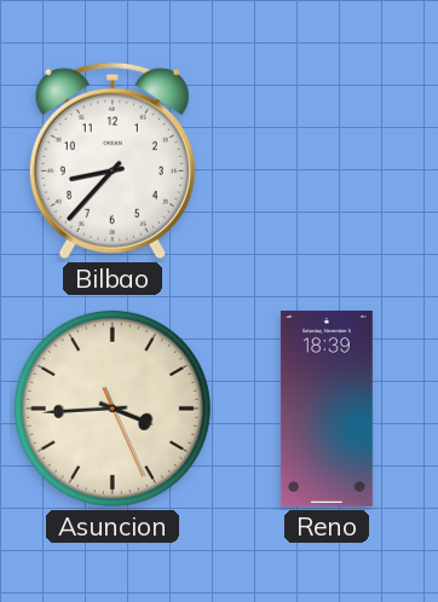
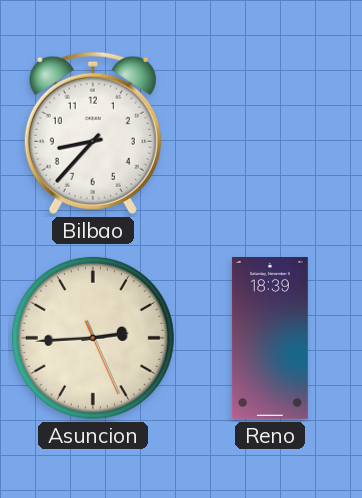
Asuncion: 3:44 -> 2:44 (93, 338)
